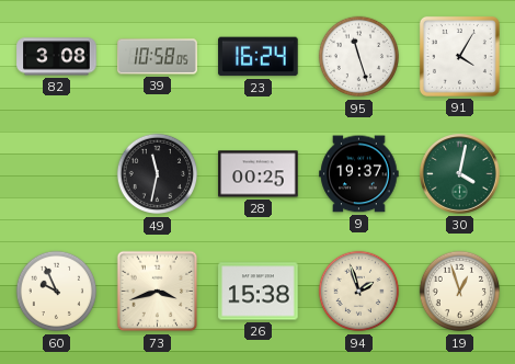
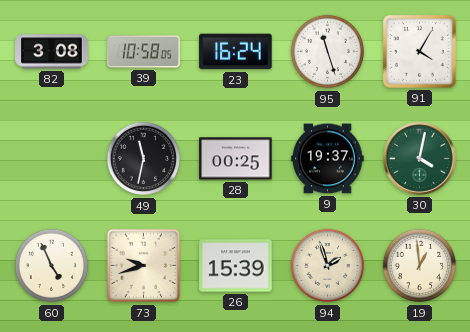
60: 9:56 -> 4:56 (52, 266)
73: 3:42 -> 9:42 (144, 266)
26: 15:38 -> 15:39 (236, 266)
19: 12:57 -> 12:59 (420, 266)
